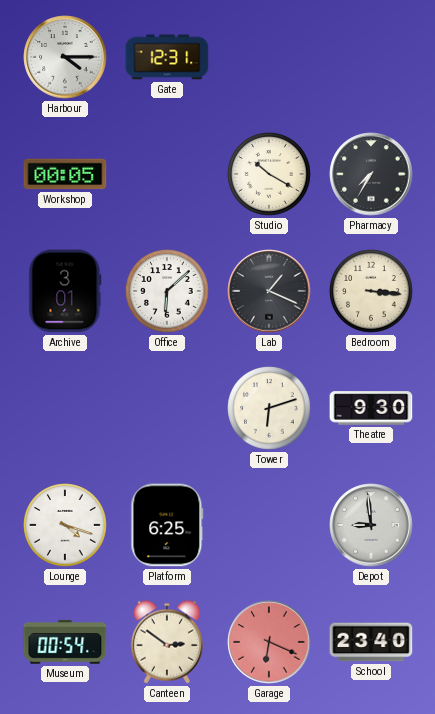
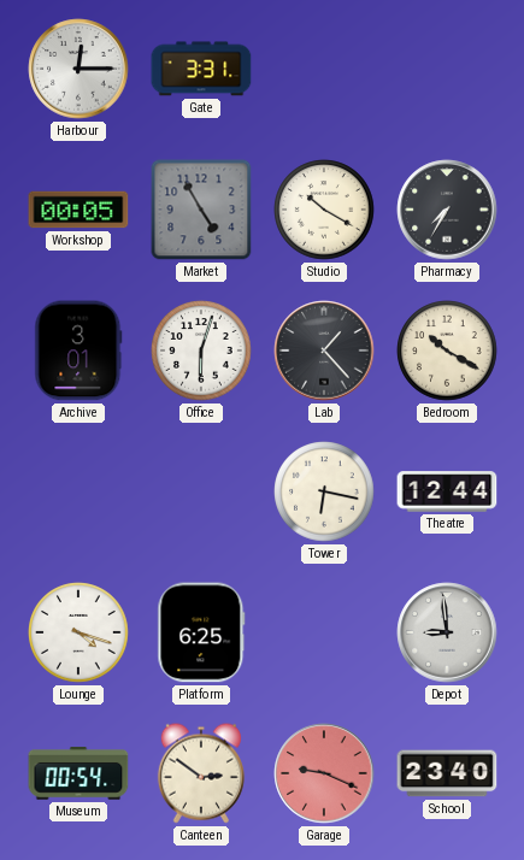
Harbour: 4:15 -> 12:15 (78, 69)
Gate: 12:31 -> 3:31 (201, 69)
Market: none -> 4:55 (201, 210)
Office: 6:08 -> 6:03 (201, 351)
Lab: 1:19 -> 1:23 (324, 351)
Bedroom: 3:16 -> 10:20 (447, 351)
Tower: 6:12 -> 6:17 (324, 491)
Theatre: 9:30 -> 12:44 (447, 491)
Garage: 6:19 -> 9:19 (324, 773)
